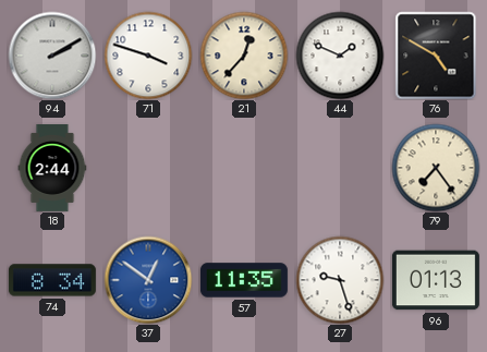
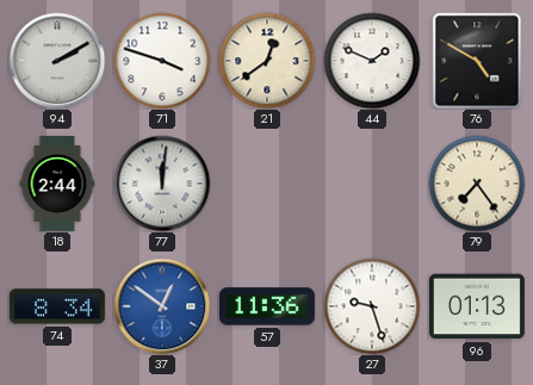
21: 12:37 -> 12:39 (267, 61)
77: none -> 12:01 (162, 184)
57: 11:35 -> 11:36 (267, 306)
